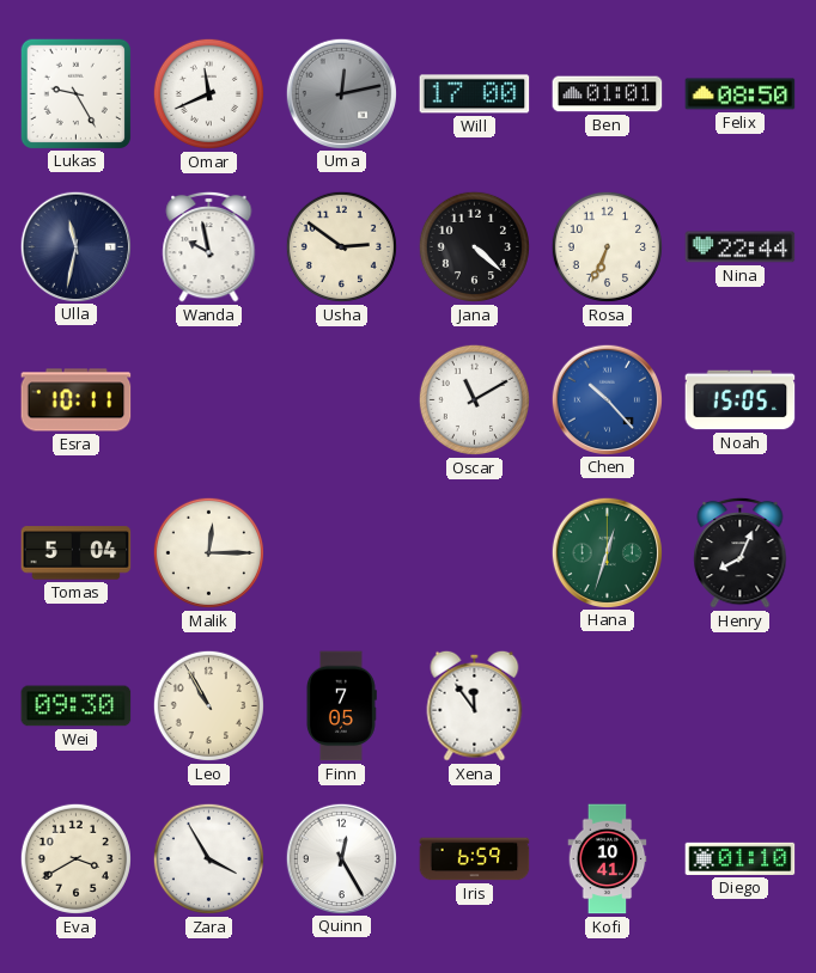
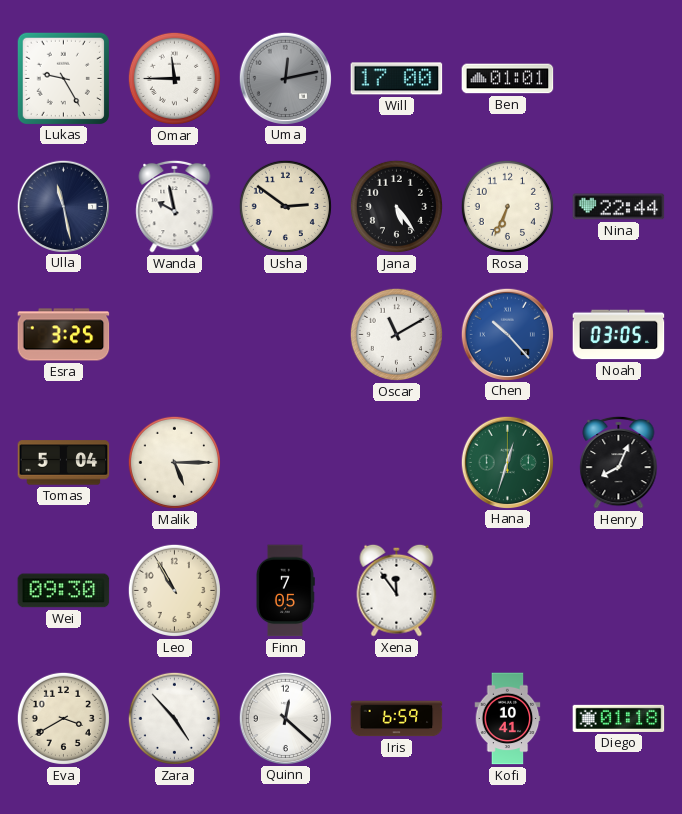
Omar: 11:41 -> 11:45 (174, 78)
Felix: 08:50 -> none (741, 94)
Ulla: 11:32 -> 11:28 (63, 206)
Jana: 4:22 -> 5:24 (396, 206)
Esra: 10:11 -> 3:25 (64, 335)
Noah: 15:05 -> 03:05 (619, 335)
Malik: 12:15 -> 5:15 (174, 462)
Zara: 3:55 -> 4:53 (174, 718)
Quinn: 12:25 -> 12:22 (285, 718)
Diego: 01:10 -> 01:18 (619, 718)
